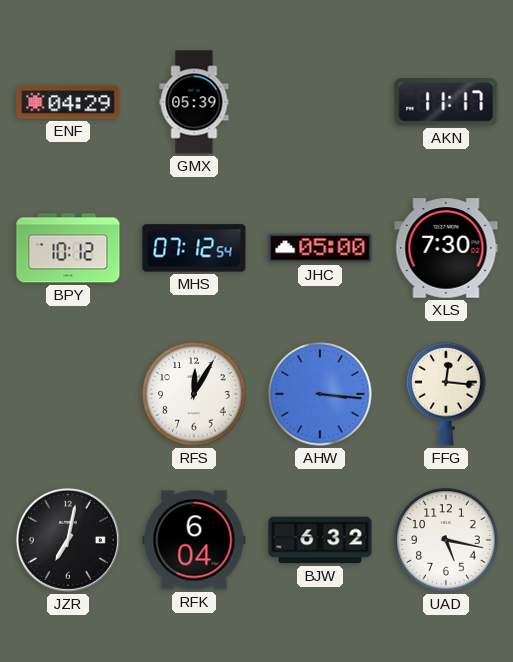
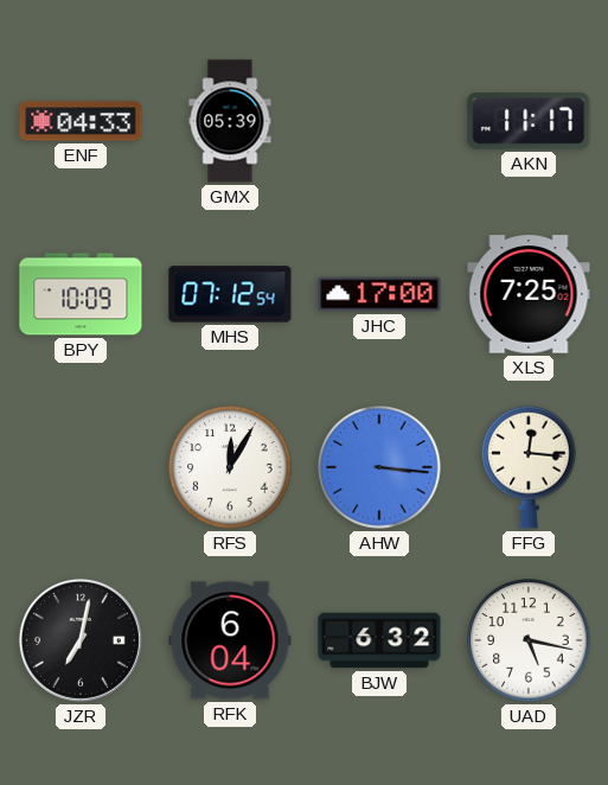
ENF: 04:29 -> 04:33 (81, 121)
BPY: 10:12 -> 10:09 (81, 294)
JHC: 05:00 -> 17:00 (379, 294)
XLS: 7:30 -> 7:25 (529, 294)
